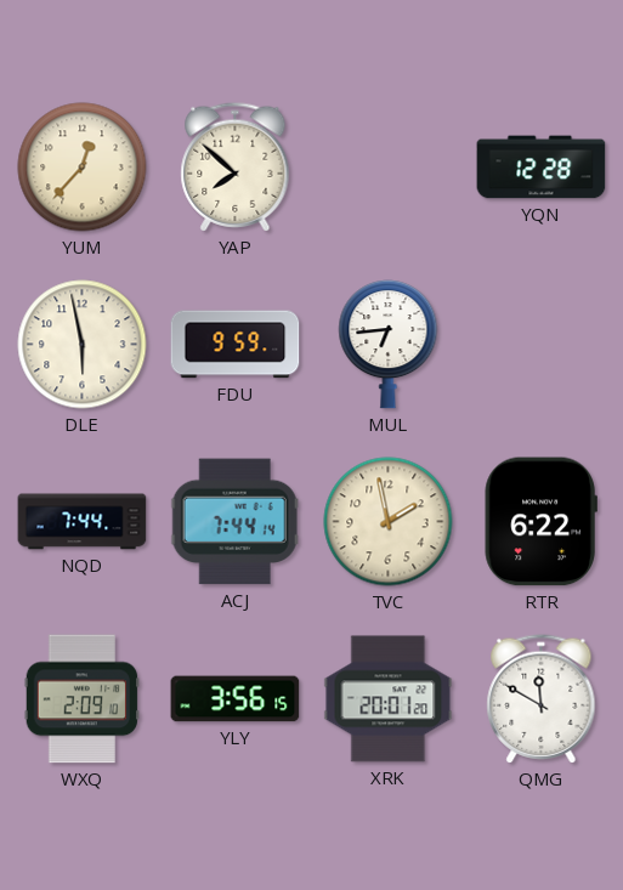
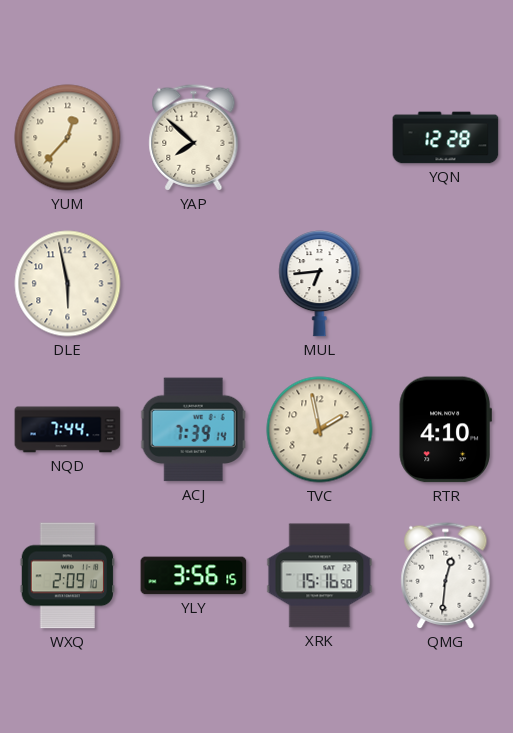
FDU: 9:59 -> none (236, 345)
ACJ: 7:44 -> 7:39 (193, 430)
RTR: 6:22 -> 4:10 (445, 430)
XRK: 20:01 -> 15:16 (320, 576)
QMG: 11:50 -> 12:31 (446, 576)
